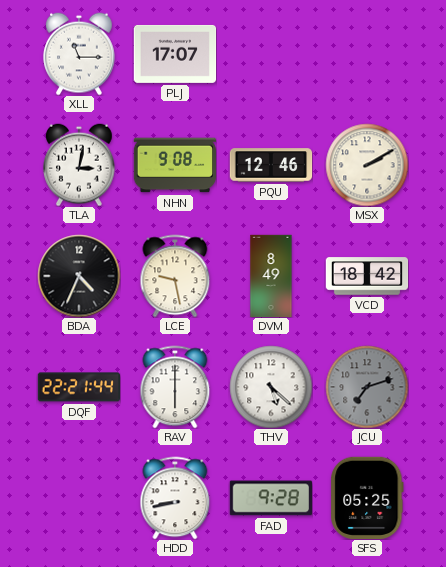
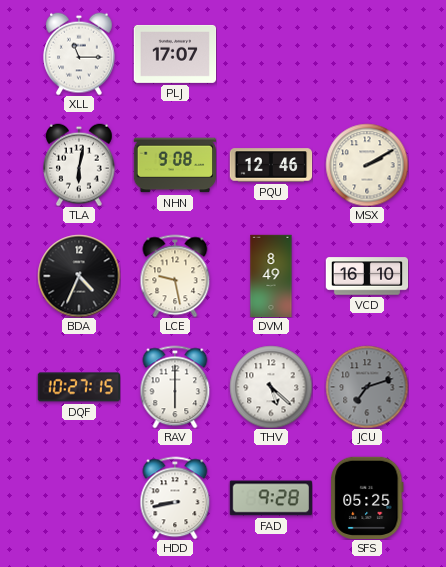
TLA: 3:02 -> 6:02 (80, 165)
VCD: 18:42 -> 16:10 (367, 276)
DQF: 22:21 -> 10:27 (78, 387)
